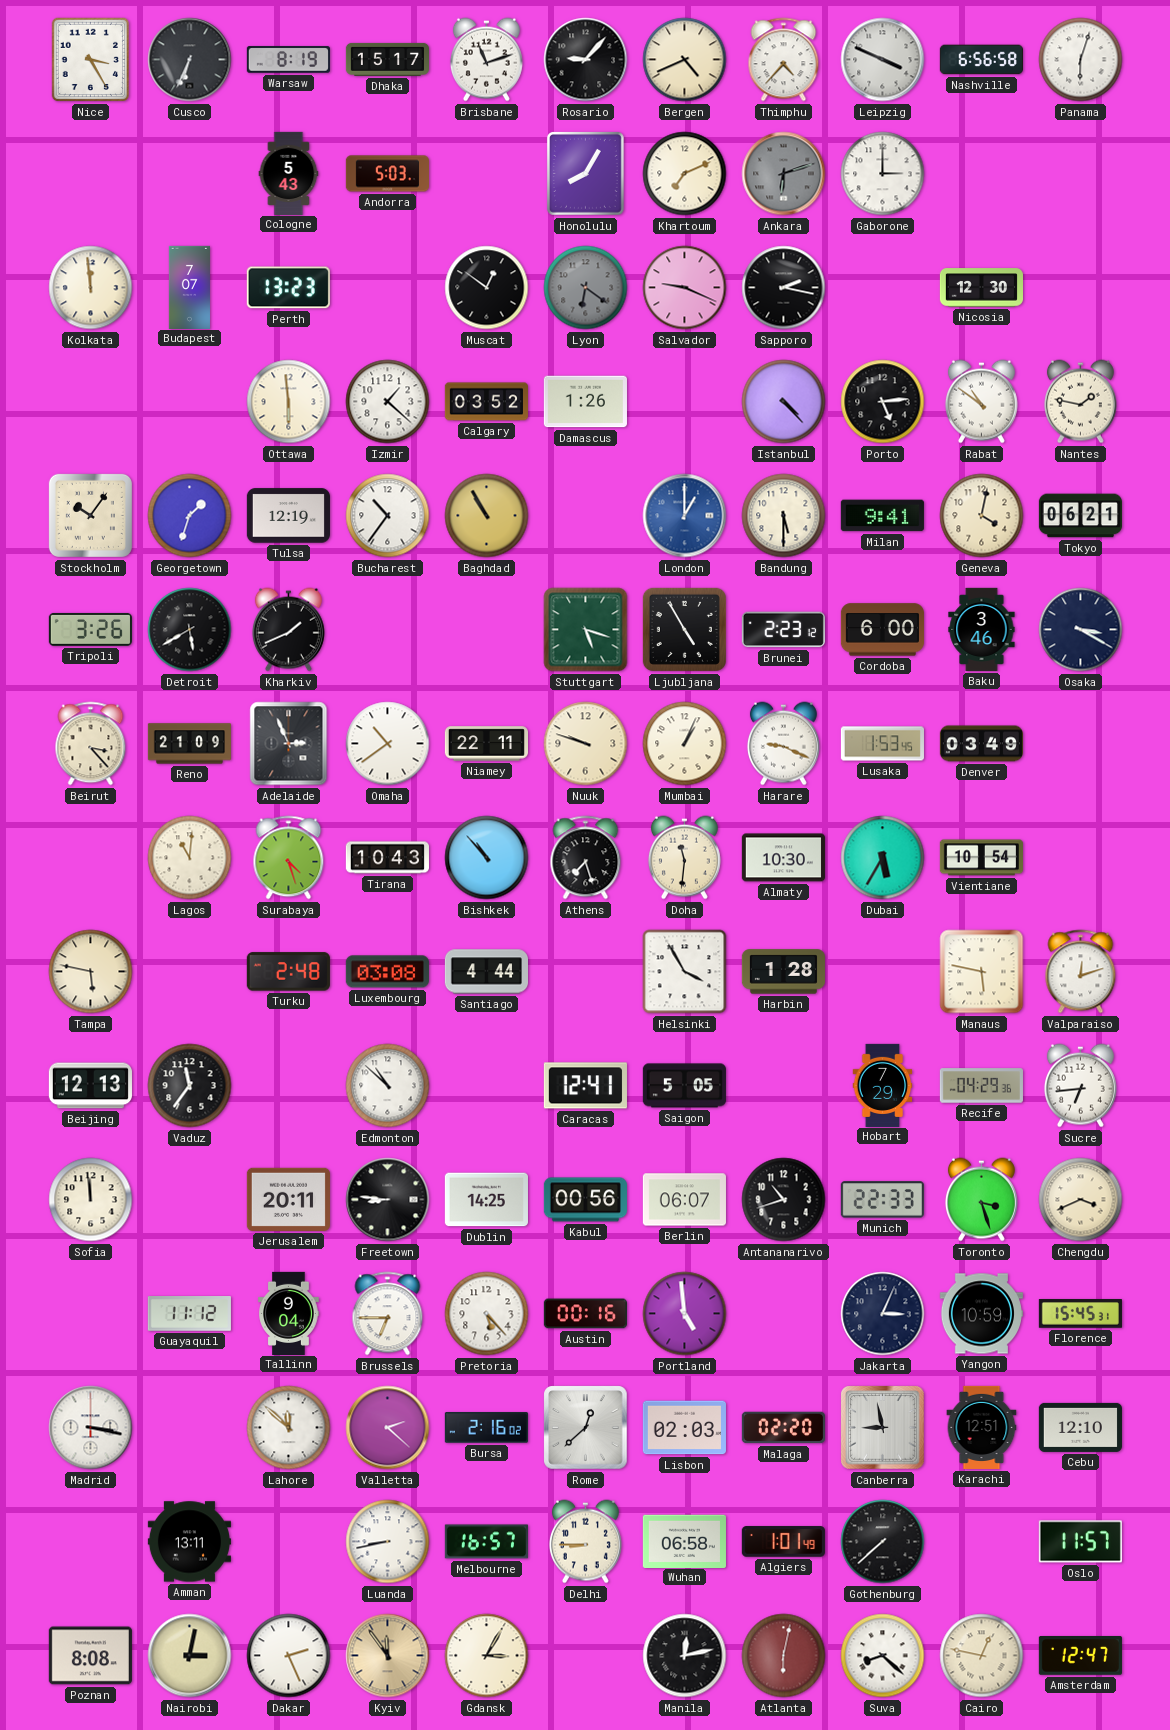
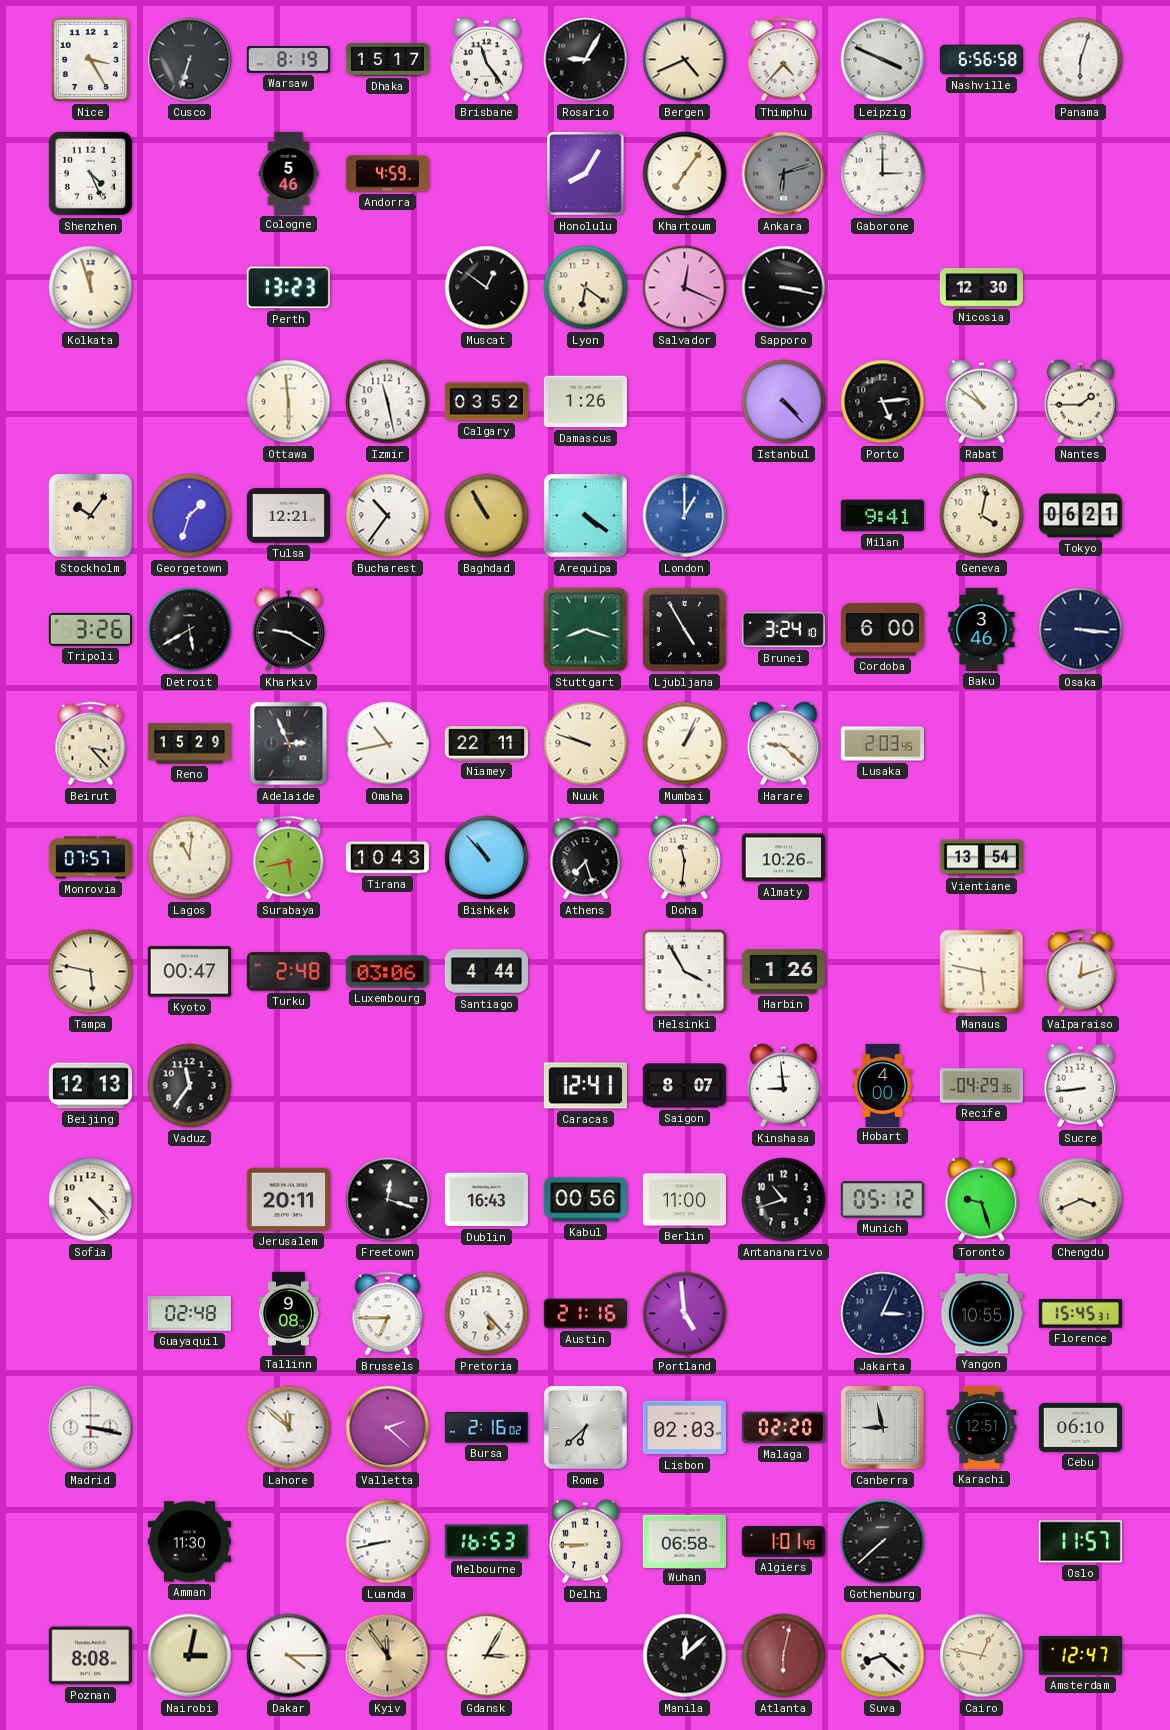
Cusco: 6:34 -> 6:33 (190, 60)
Brisbane: 11:12 -> 11:24 (486, 60)
Rosario: 9:07 -> 9:05 (586, 60)
Shenzhen: none -> 4:26 (90, 173)
Cologne: 5:43 -> 5:46 (289, 173)
Andorra: 5:03 -> 4:59 (387, 174)
Khartoum: 7:11 -> 7:06 (685, 174)
Kolkata: 11:59 -> 11:57 (91, 288)
Budapest: 7:07 -> none (189, 287)
Lyon dial: grey -> cream (586, 288)
Salvador: 9:19 -> 12:19 (685, 288)
Sapporo: 2:17 -> 3:17 (784, 288)
Izmir: 1:22 -> 11:28 (388, 402)
Nantes: 1:47 -> 1:45 (1080, 402)
Tulsa: 12:19 -> 12:21 (288, 516)
Arequipa: none -> 4:21 (586, 516)
Bandung: 5:30 -> none (784, 516)
Kharkiv: 1:41 -> 9:20 (288, 630)
Stuttgart: 5:18 -> 8:18 (586, 630)
Brunei: 2:23 -> 3:24 (783, 630)
Osaka: 3:20 -> 3:16 (1081, 630)
Reno: 21:09 -> 15:29 (189, 744)
Omaha: 10:39 -> 10:43 (388, 744)
Harare: 9:19 -> 9:22 (783, 744)
Lusaka: 1:53 -> 2:03 (882, 744)
Denver: 03:49 -> none (981, 744)
Monrovia: none -> 07:57 (90, 858)
Surabaya: 4:27 -> 5:43 (289, 858)
Almaty: 10:30 -> 10:26 (783, 858)
Dubai: 5:35 -> none (883, 858)
Vientiane: 10:54 -> 13:54 (981, 858)
Kyoto: none -> 00:47 (189, 972)
Luxembourg: 03:08 -> 03:06 (387, 972)
Harbin: 1:28 -> 1:26 (783, 972)
Edmonton: 10:52 -> none (388, 1086)
Saigon: 5:05 -> 8:07 (684, 1086)
Kinshasa: none -> 8:59 (783, 1086)
Hobart: 7:29 -> 4:00 (883, 1085)
Sucre: 6:44 -> 8:44 (1080, 1086)
Sofia: 11:59 -> 4:23 (91, 1200)
Freetown: 8:46 -> 12:18 (388, 1200)
Dublin: 14:25 -> 16:43 (486, 1200)
Berlin: 06:07 -> 11:00 (684, 1200)
Munich: 22:33 -> 05:12 (882, 1200)
Toronto: 3:27 -> 9:27 (981, 1200)
Guayaquil: 11:12 -> 02:48 (189, 1314)
Tallinn: 9:04 -> 9:08 (289, 1313)
Austin: 00:16 -> 21:16 (585, 1314)
Yangon: 10:59 -> 10:55 (981, 1314)
Rome: 12:38 -> 6:38 (586, 1428)
Cebu: 12:10 -> 06:10 (1080, 1427)
Amman: 13:11 -> 11:30 (189, 1542)
Melbourne: 16:57 -> 16:53 (486, 1542)
Dakar: 2:26 -> 4:15 (289, 1656)
Manila: 12:13 -> 12:08 (685, 1656)
